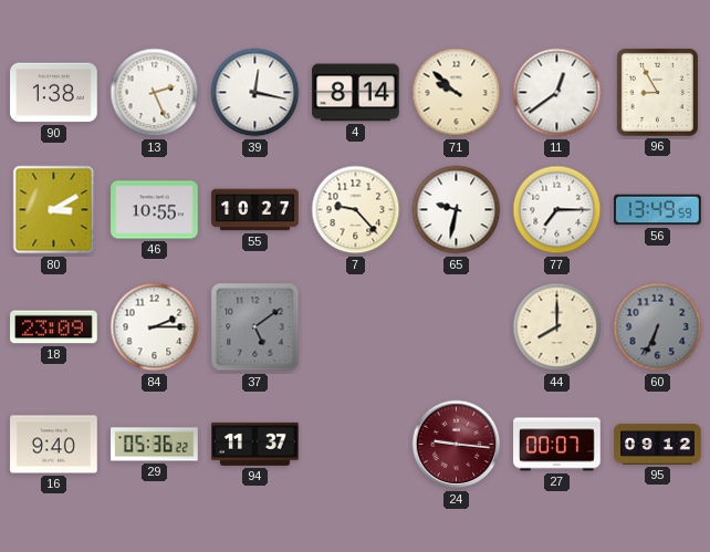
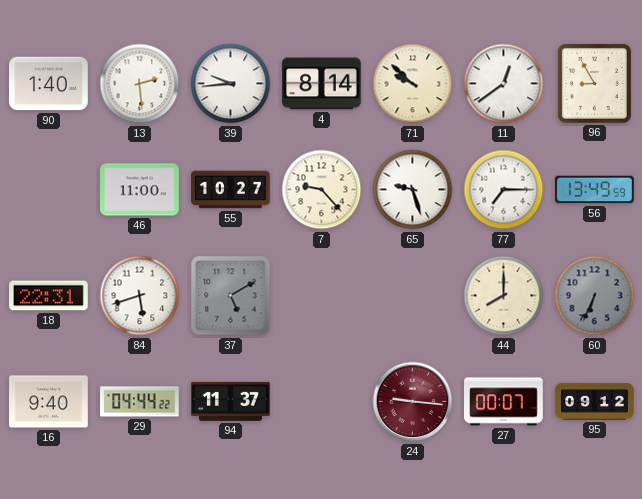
90: 1:38 -> 1:40 (49, 84)
13: 2:26 -> 2:29 (140, 84)
39: 12:17 -> 9:44 (231, 84)
80: 3:10 -> none (54, 210)
46: 10:55 -> 11:00 (140, 190)
65: 9:32 -> 9:27 (413, 190)
18: 23:09 -> 22:31 (49, 296)
84: 2:15 -> 5:42 (140, 296)
37: 5:09 -> 5:10 (231, 296)
29: 05:36 -> 04:44 (140, 402)
